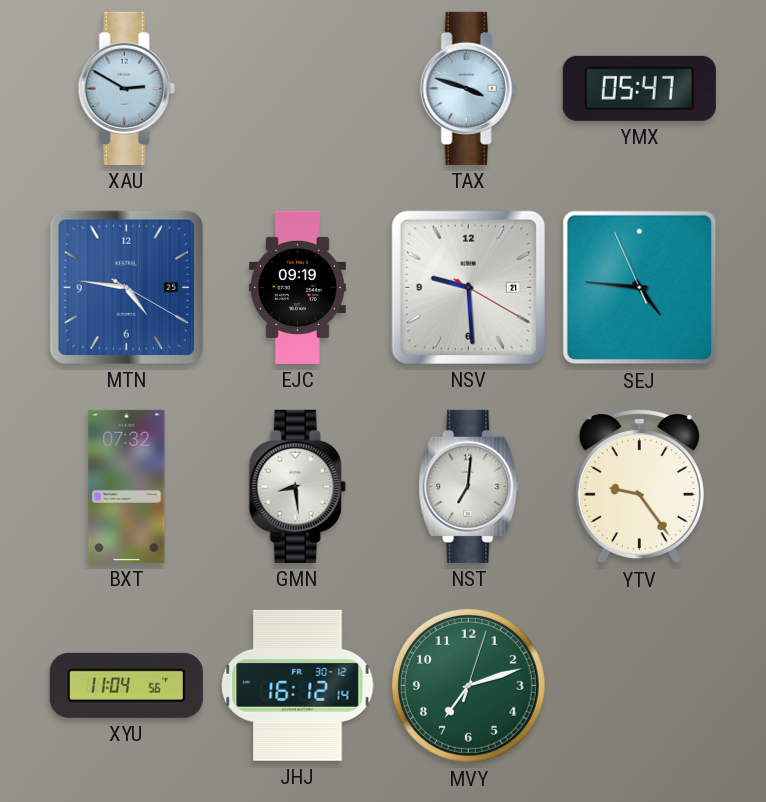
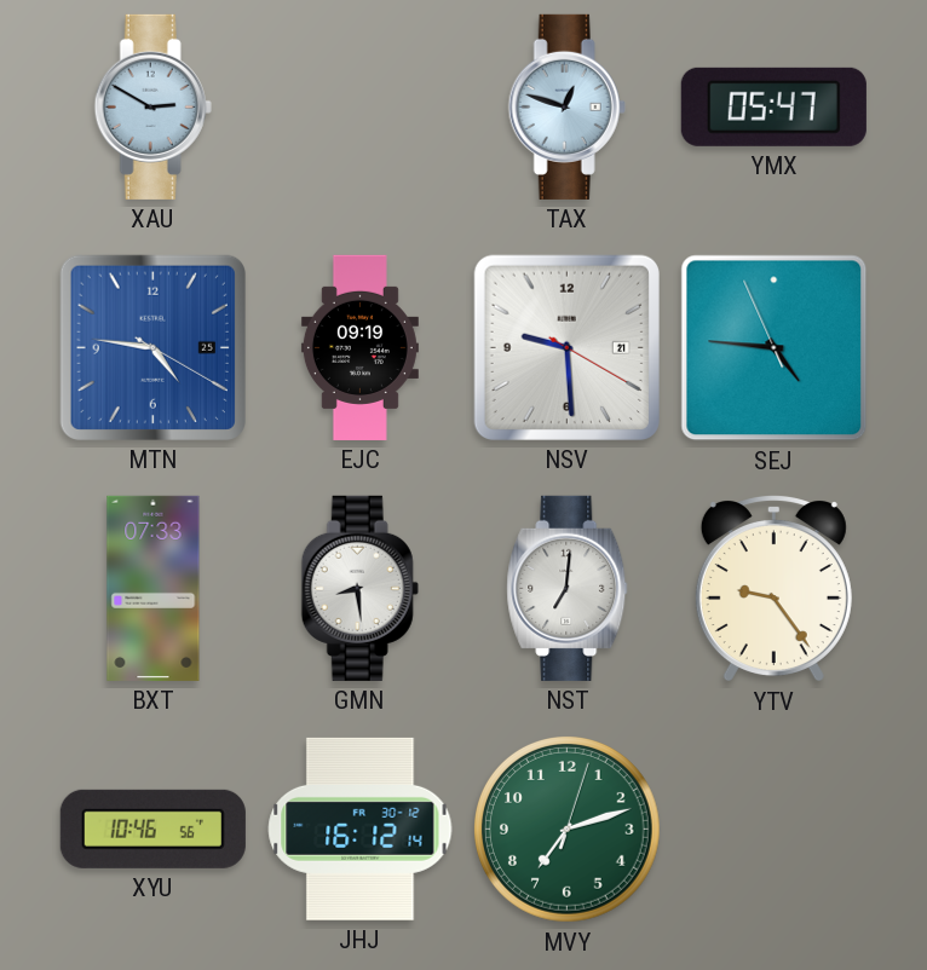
TAX: 3:48 -> 12:48 (566, 106)
BXT: 07:32 -> 07:33 (154, 588)
XYU: 11:04 -> 10:46 (152, 828)
